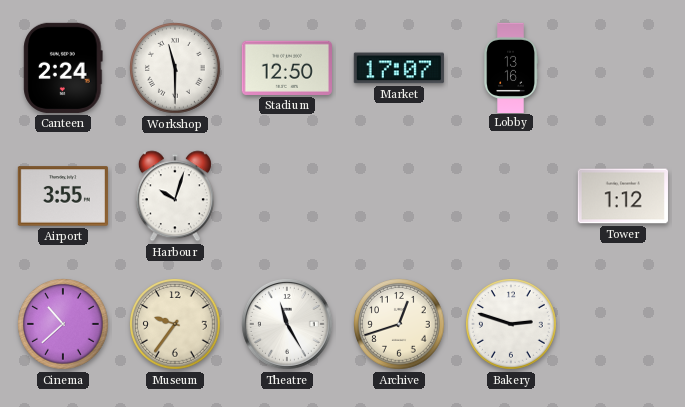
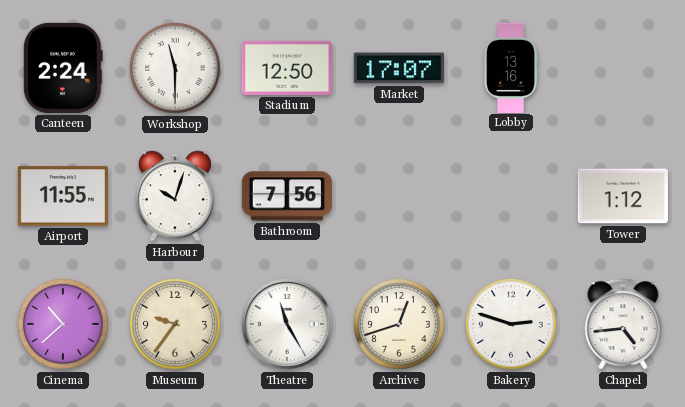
Airport: 3:55 -> 11:55 (63, 196)
Bathroom: none -> 7:56 (287, 196)
Chapel: none -> 4:44 (623, 324)
